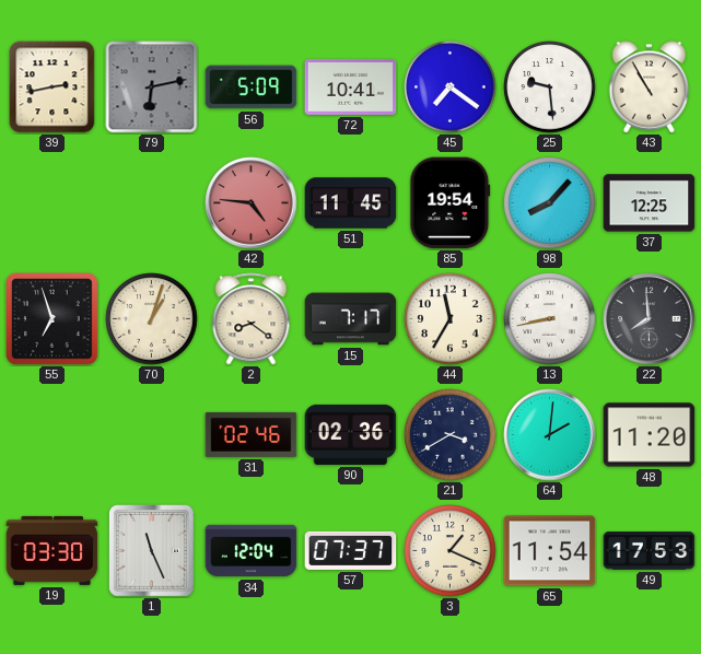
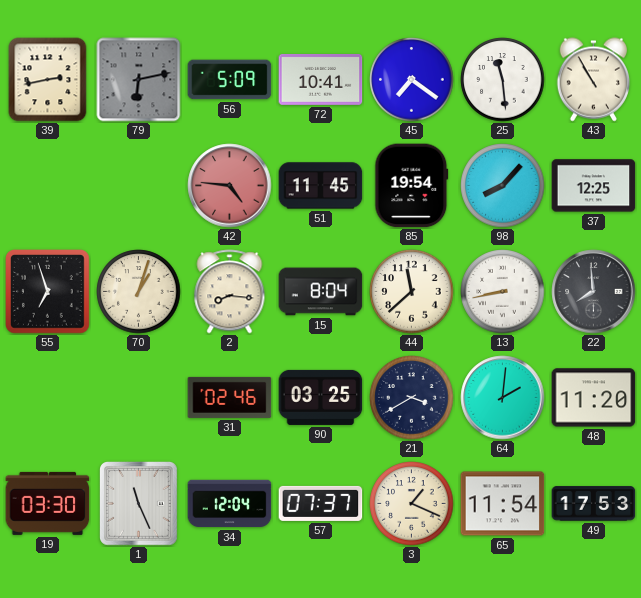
25: 9:29 -> 11:29 (503, 80)
2: 8:21 -> 8:16 (230, 292)
15: 7:17 -> 8:04 (321, 292)
44: 11:35 -> 11:38 (412, 292)
90: 02:36 -> 03:25 (321, 397)
